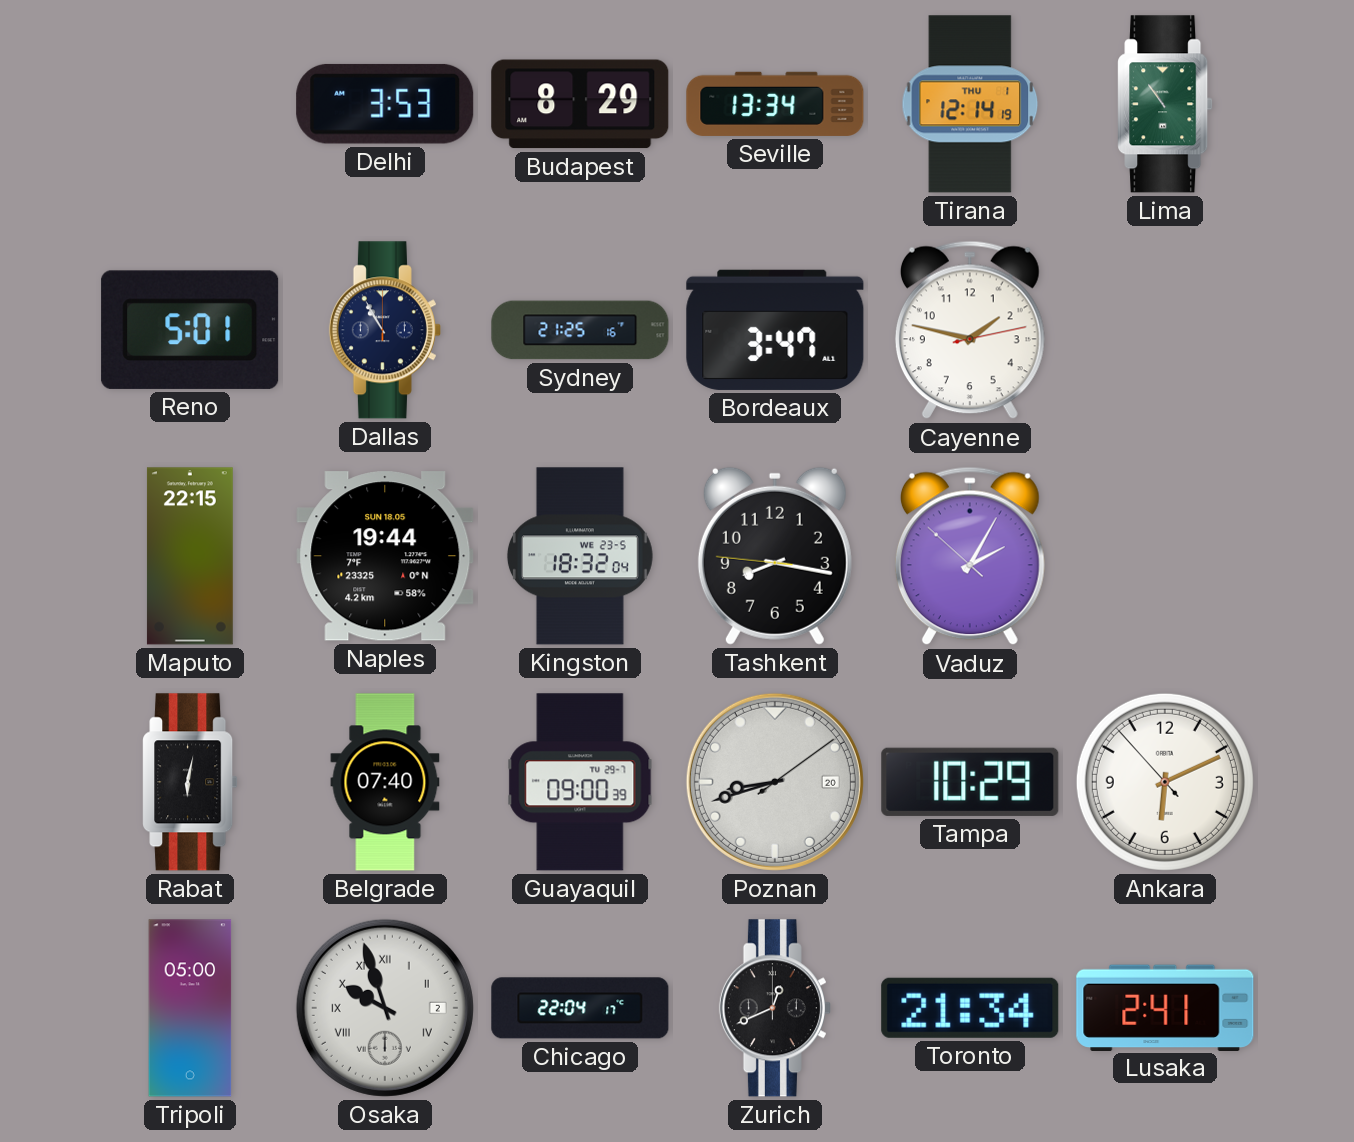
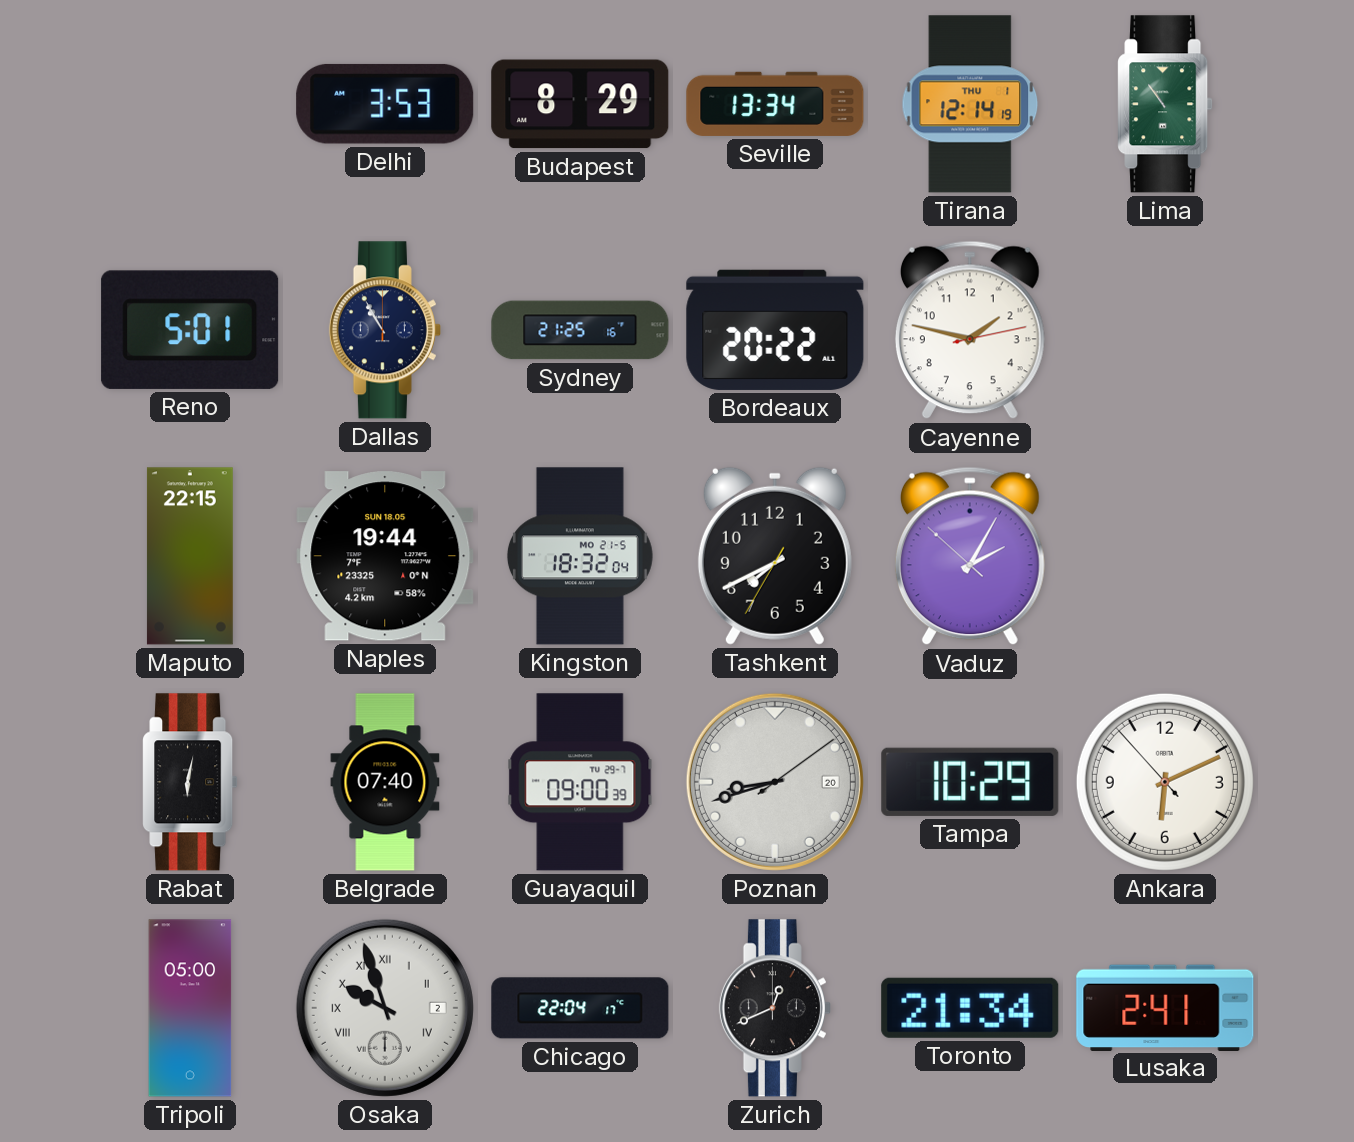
Bordeaux: 3:47 -> 20:22 (775, 330)
Kingston date: WE 23-5 -> MO 21-5 (580, 556)
Tashkent: 8:16 -> 7:40 (775, 556)
